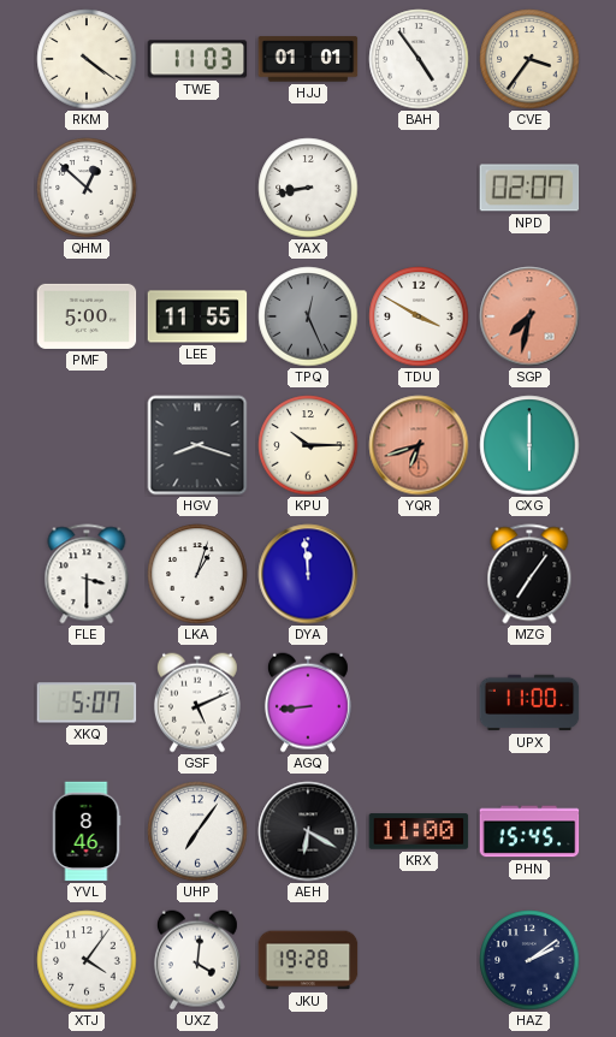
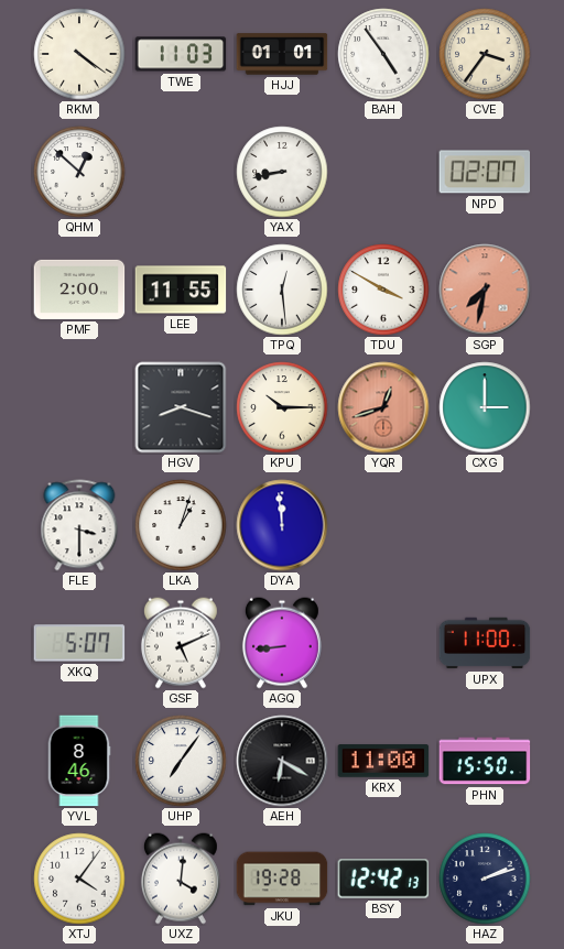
PMF: 5:00 -> 2:00 (79, 290)
TPQ: 12:26 -> 12:29 (282, 290)
TPQ dial: grey -> white (282, 290)
YQR: 6:42 -> 12:42 (383, 407)
CXG: 6:00 -> 3:00 (485, 407)
MZG: 7:06 -> none (529, 574)
PHN: 15:45 -> 15:50 (485, 761)
BSY: none -> 12:42 (383, 879)
HAZ: 2:09 -> 2:12 (485, 879)
